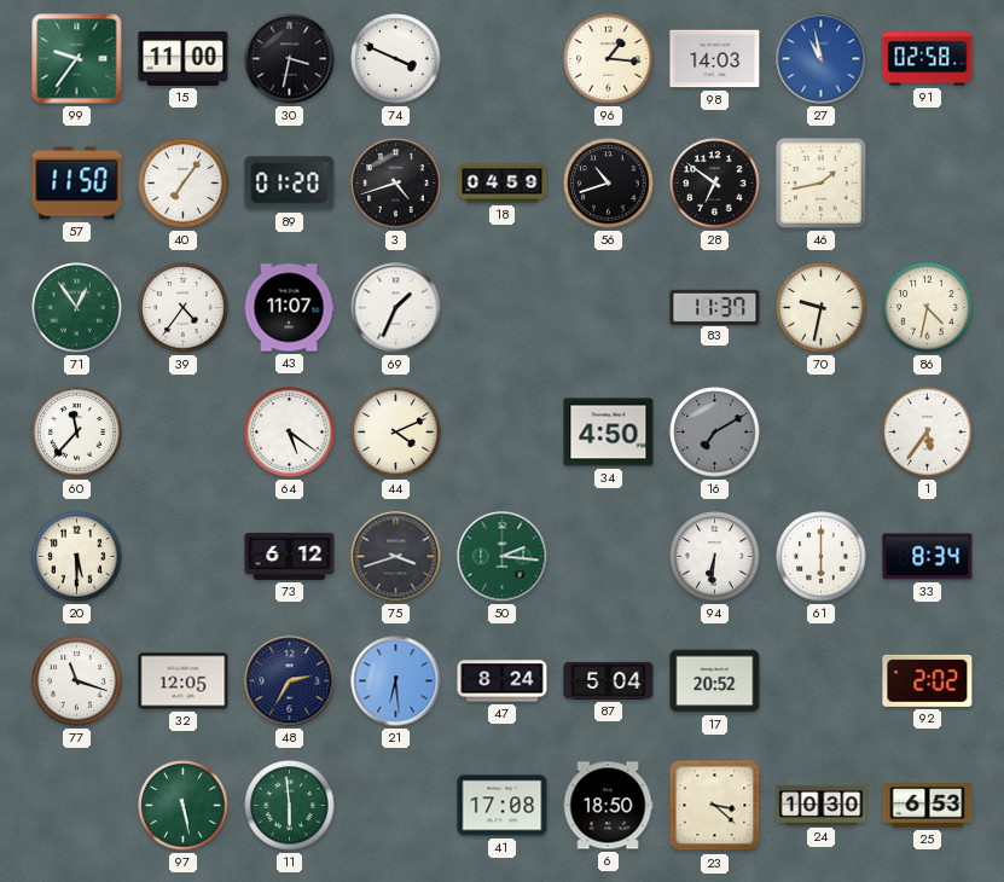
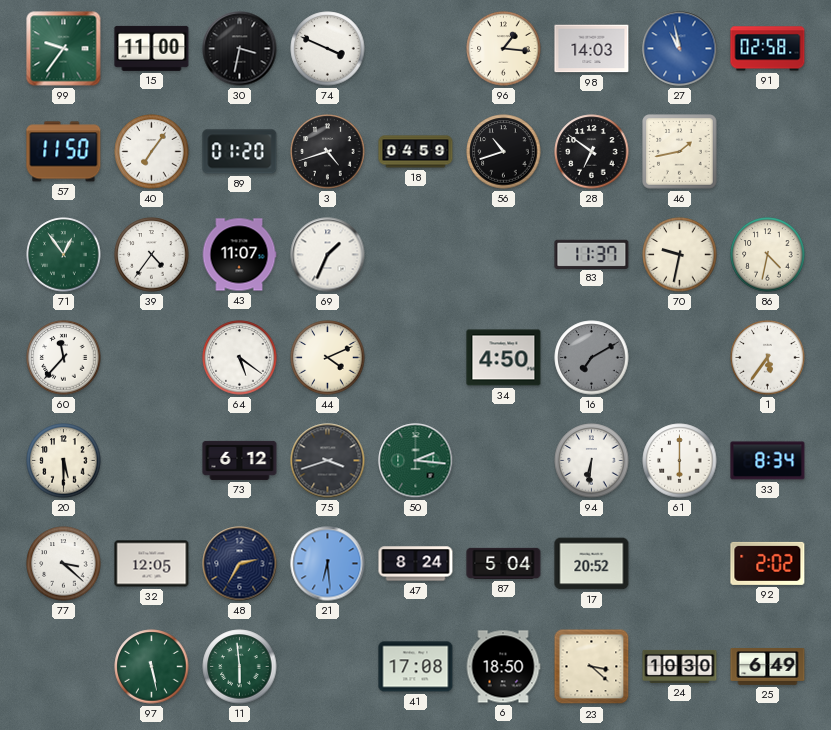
77: 11:18 -> 3:22 (64, 564)
25: 6:53 -> 6:49 (768, 667)
